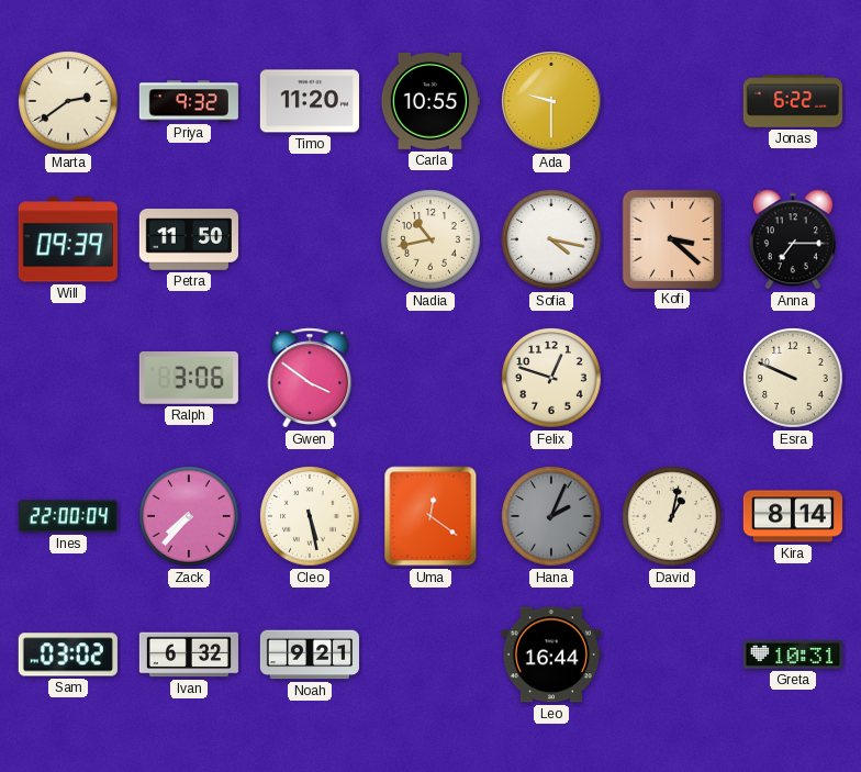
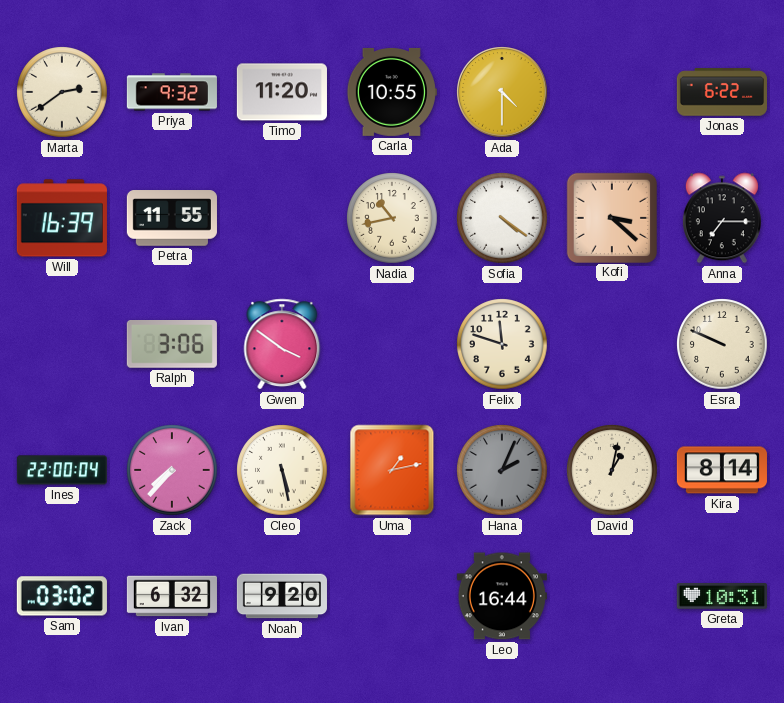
Ada: 9:30 -> 4:30 (502, 92)
Will: 09:39 -> 16:39 (62, 218)
Petra: 11:50 -> 11:55 (172, 218)
Sofia: 4:17 -> 4:21 (502, 218)
Felix: 12:48 -> 11:48 (502, 344)
Uma: 12:21 -> 1:13 (392, 470)
Noah: 9:21 -> 9:20 (281, 596)
